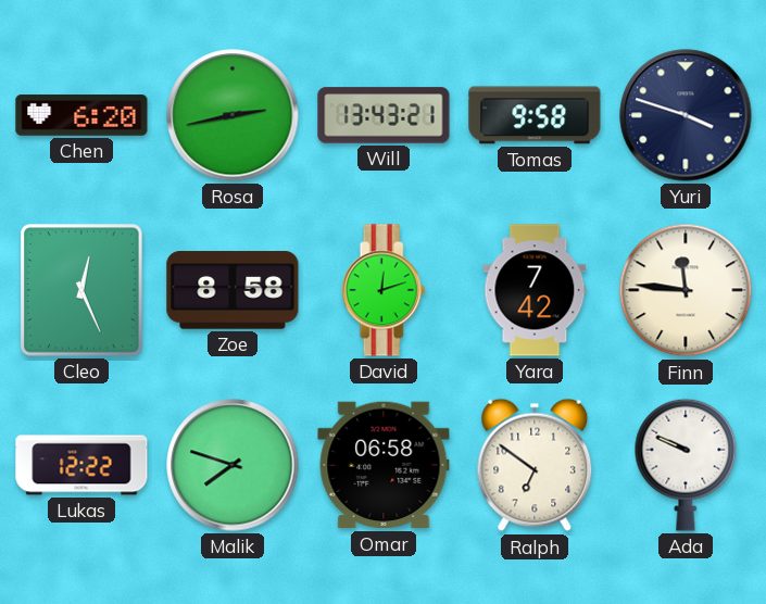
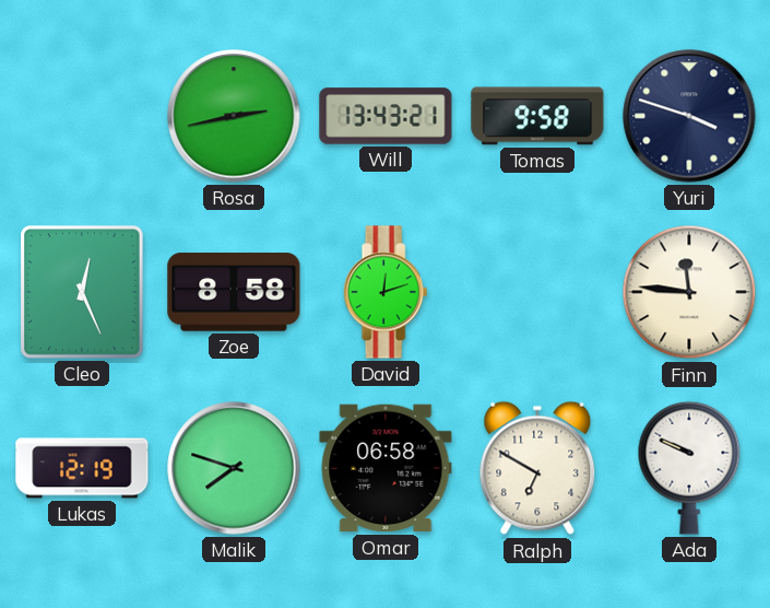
Chen: 6:20 -> none (81, 115)
Yara: 7:42 -> none (535, 290)
Lukas: 12:22 -> 12:19 (82, 468)
Ralph: 6:51 -> 6:50 (537, 468)
